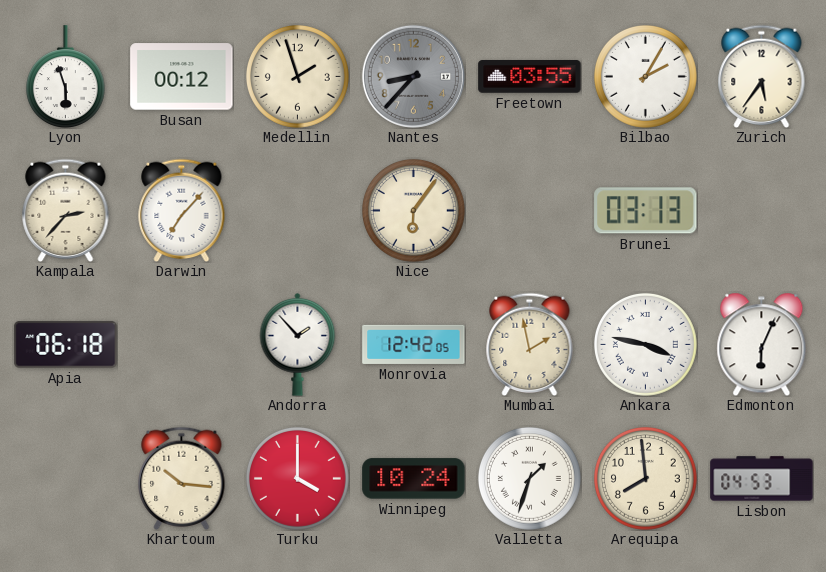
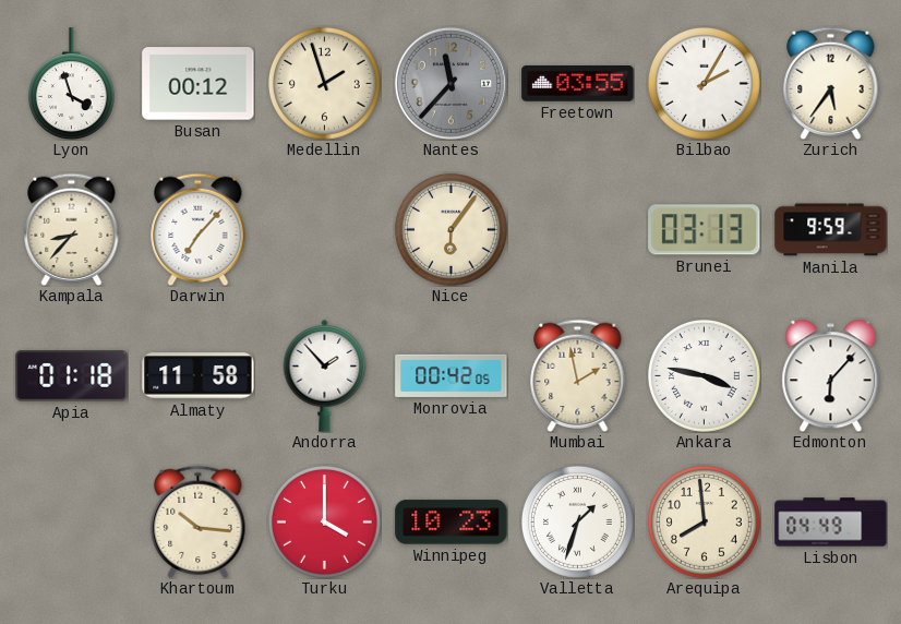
Lyon: 5:57 -> 3:57 (71, 83)
Nantes: 8:37 -> 11:37 (450, 83)
Kampala: 2:37 -> 8:37 (72, 229)
Manila: none -> 9:59 (831, 230)
Apia: 06:18 -> 01:18 (72, 376)
Almaty: none -> 11:58 (199, 376)
Monrovia: 12:42 -> 00:42 (452, 375)
Edmonton: 6:04 -> 6:07 (831, 375)
Winnipeg: 10:24 -> 10:23 (452, 523)
Lisbon: 04:53 -> 04:49 (831, 523)
